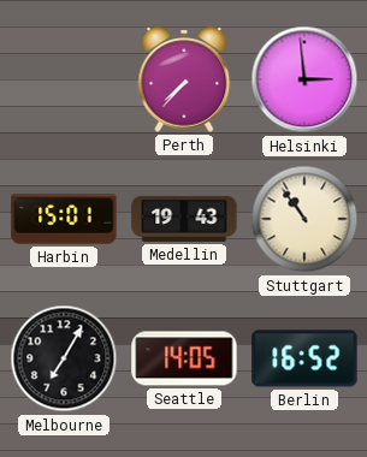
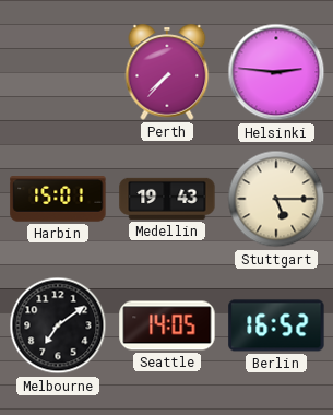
Helsinki: 2:59 -> 2:46 (276, 72)
Stuttgart: 10:54 -> 5:15 (276, 199)
Melbourne: 7:05 -> 7:09 (58, 325)
